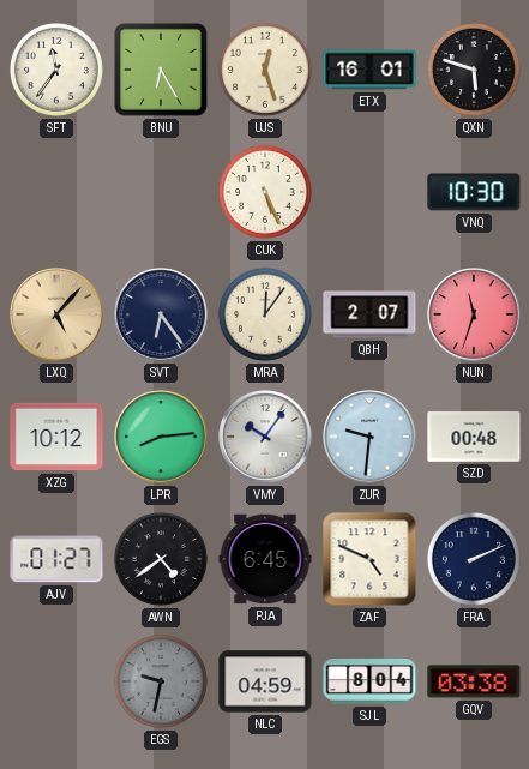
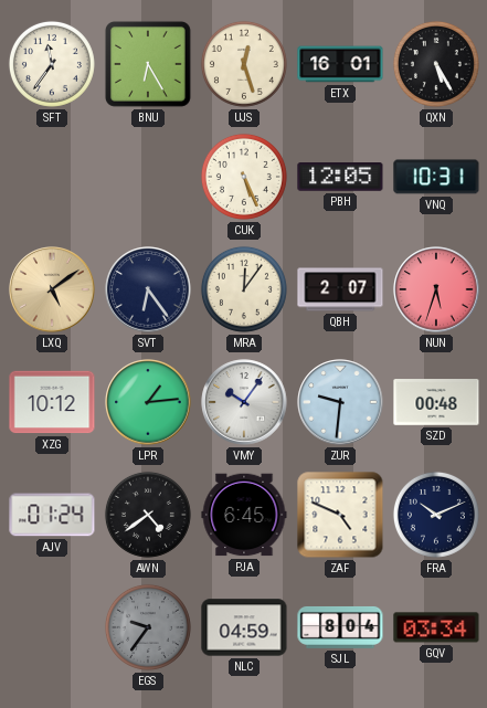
QXN: 5:48 -> 5:25 (436, 64)
PBH: none -> 12:05 (340, 178)
VNQ: 10:30 -> 10:31 (436, 177)
LXQ: 5:07 -> 5:09 (52, 289)
NUN: 11:33 -> 5:33 (436, 289)
LPR: 8:14 -> 1:14 (148, 402)
AJV: 01:27 -> 01:24 (52, 515)
FRA: 2:11 -> 10:11 (436, 515)
EGS: 9:32 -> 9:36 (148, 627)
GQV: 03:38 -> 03:34 (436, 627)
